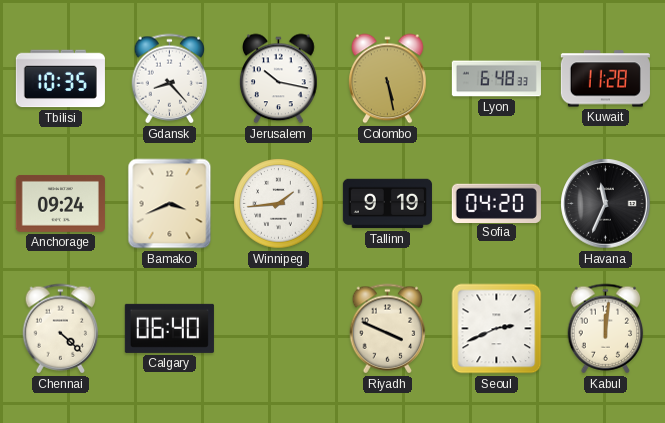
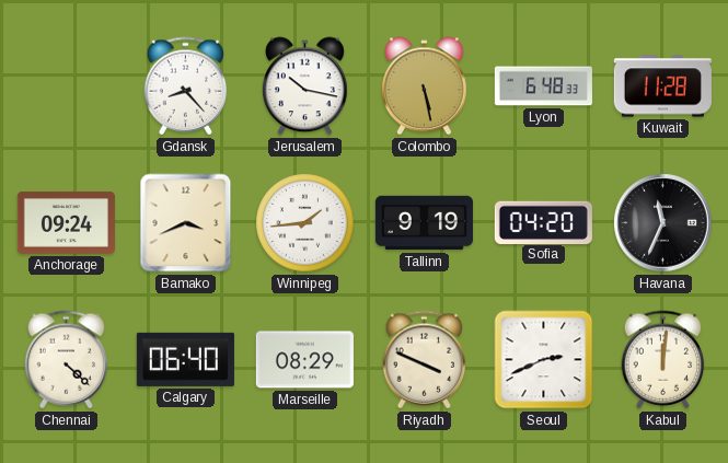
Tbilisi: 10:35 -> none (60, 79)
Marseille: none -> 08:29 (304, 360)
